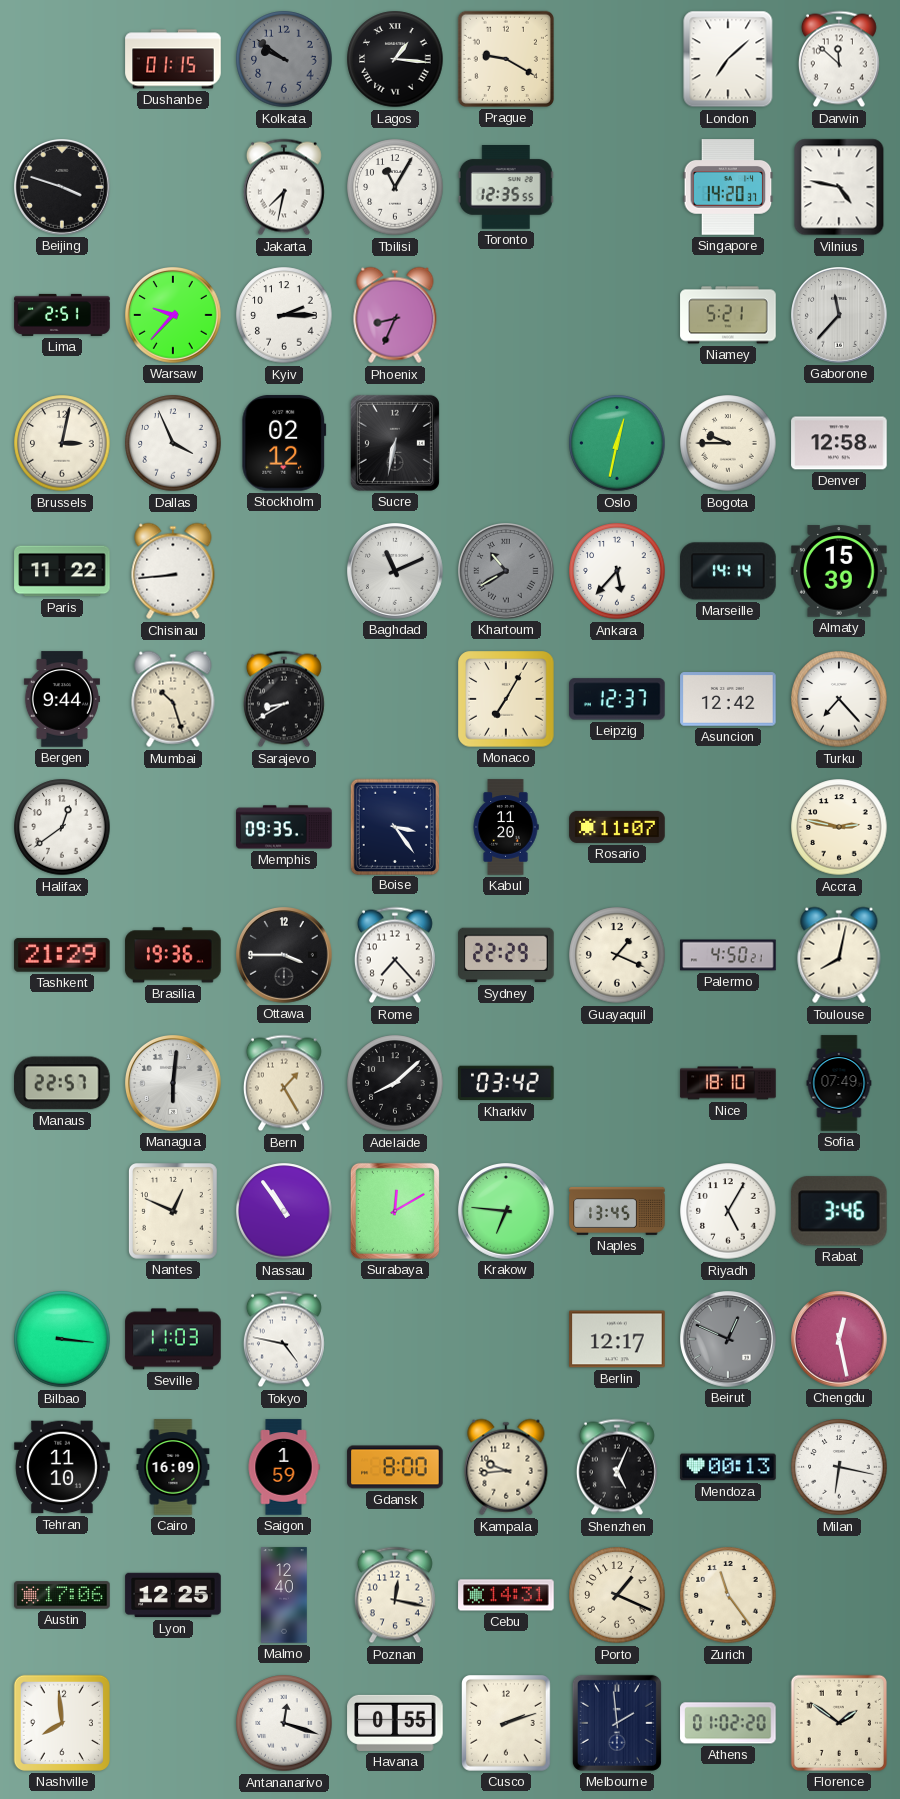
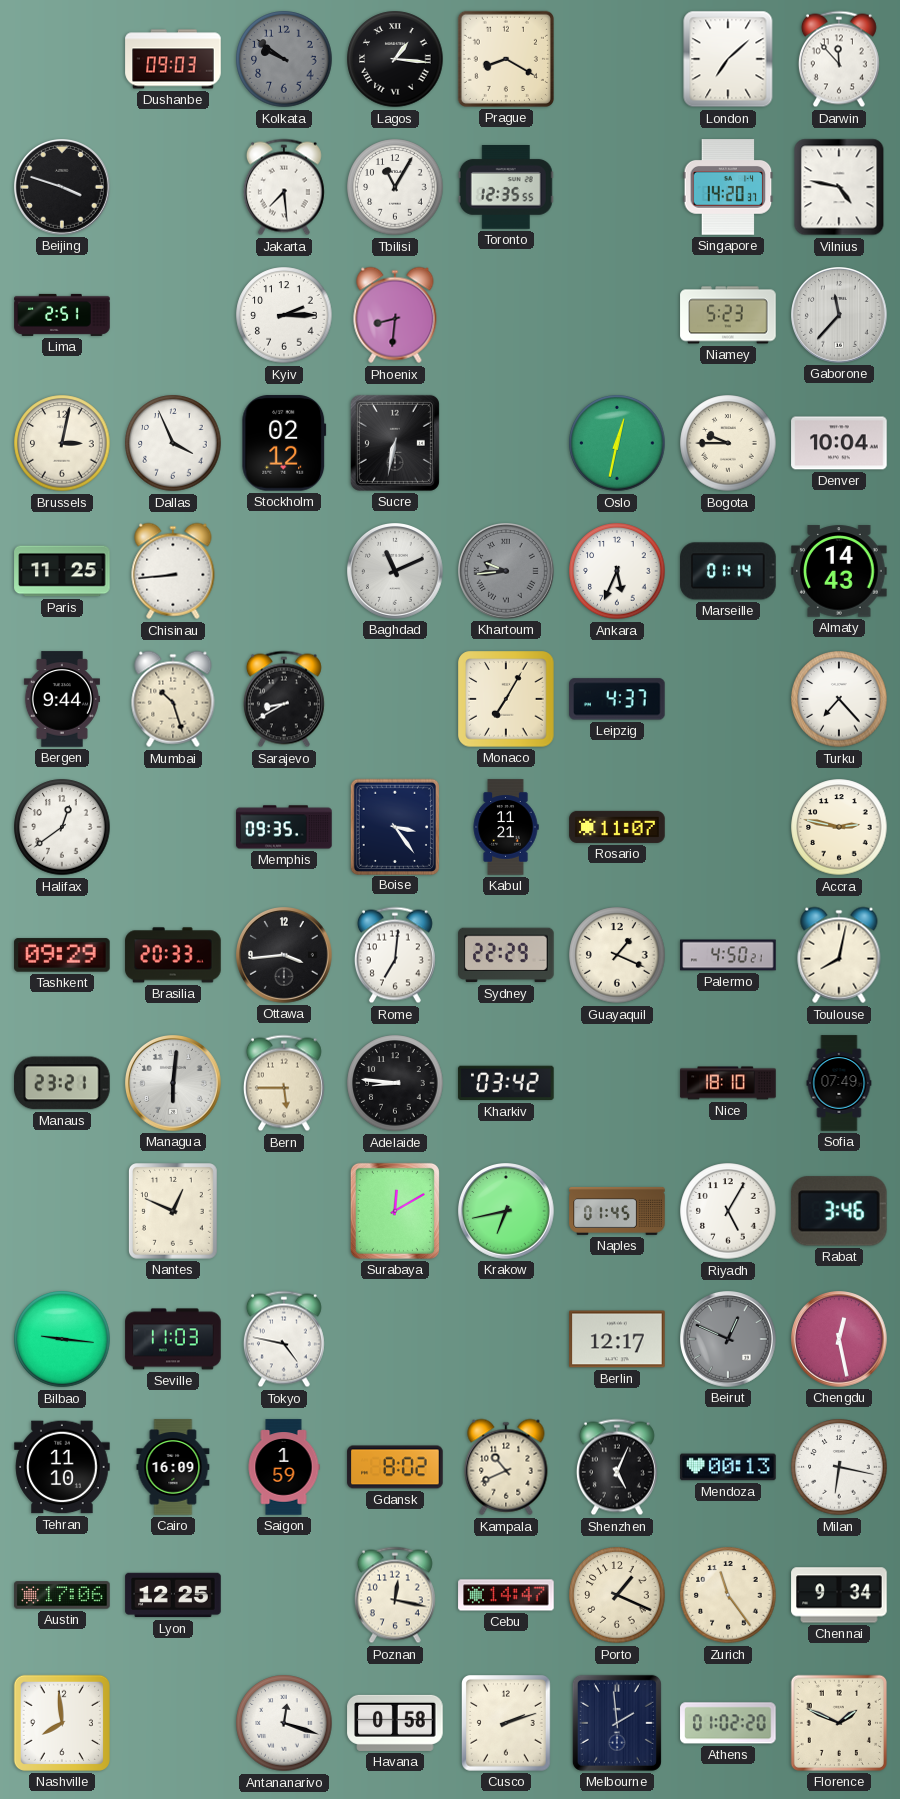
Dushanbe: 01:15 -> 09:03 (173, 59)
Prague: 9:20 -> 8:20 (506, 59)
Darwin: 11:52 -> 11:53 (839, 59)
Jakarta: 7:32 -> 7:29 (284, 187)
Warsaw: 9:37 -> none (174, 316)
Phoenix: 8:34 -> 8:31 (395, 315)
Niamey: 5:21 -> 5:23 (728, 315)
Denver: 12:58 -> 10:04 (839, 443)
Paris: 11:22 -> 11:25 (62, 571)
Khartoum: 10:40 -> 9:44 (507, 572)
Ankara: 5:37 -> 5:34 (617, 571)
Marseille: 14:14 -> 01:14 (728, 571)
Almaty: 15:39 -> 14:43 (839, 571)
Leipzig: 12:37 -> 4:37 (617, 699)
Asuncion: 12:42 -> none (728, 699)
Kabul: 11:20 -> 11:21 (506, 827)
Tashkent: 21:29 -> 09:29 (62, 955)
Brasilia: 19:36 -> 20:33 (173, 955)
Ottawa: 3:45 -> 3:44 (285, 956)
Rome: 7:23 -> 7:01 (395, 955)
Manaus: 22:57 -> 23:21 (62, 1083)
Bern: 1:25 -> 5:45 (284, 1083)
Adelaide: 8:08 -> 8:46 (395, 1083)
Nassau: 10:54 -> none (284, 1211)
Krakow: 6:46 -> 6:43 (507, 1212)
Naples: 13:45 -> 01:45 (617, 1211)
Bilbao: 3:16 -> 9:16 (62, 1339)
Gdansk: 8:00 -> 8:02 (395, 1467)
Kampala: 9:44 -> 10:41 (506, 1467)
Malmo: 12:40 -> none (284, 1595)
Cebu: 14:31 -> 14:47 (506, 1595)
Chennai: none -> 9:34 (839, 1595)
Havana: 0:55 -> 0:58 (395, 1723)
Florence: 1:51 -> 1:49 (839, 1723)
